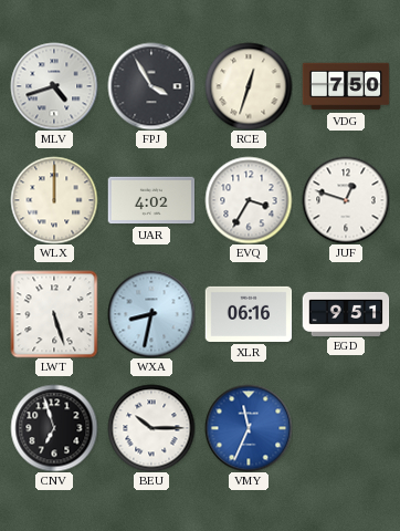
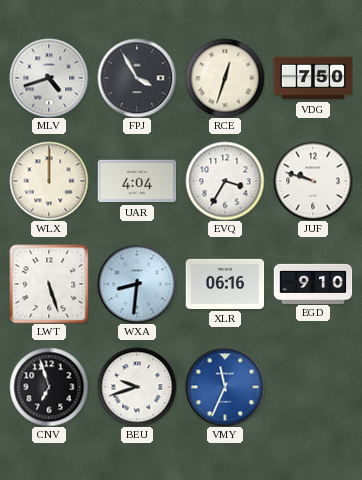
UAR: 4:02 -> 4:04 (137, 181)
JUF: 12:48 -> 9:48 (313, 181)
WXA: 8:32 -> 8:31 (137, 284)
EGD: 9:51 -> 9:10 (313, 283)
BEU: 10:15 -> 9:42 (137, 387)
